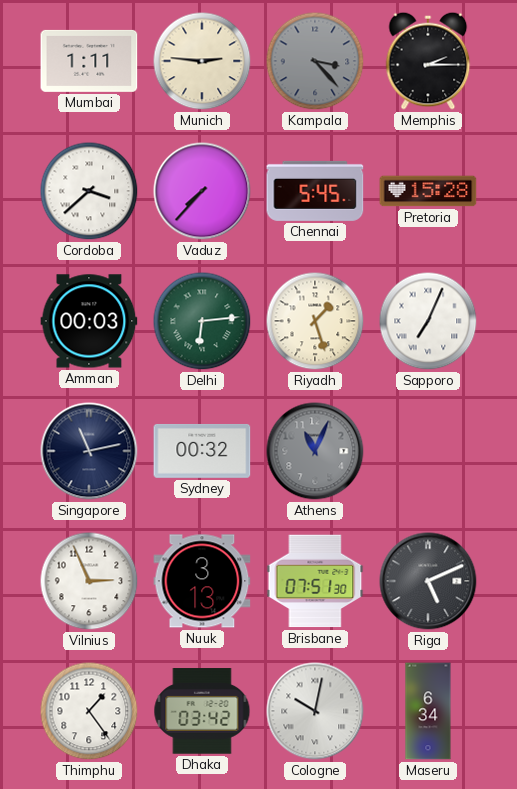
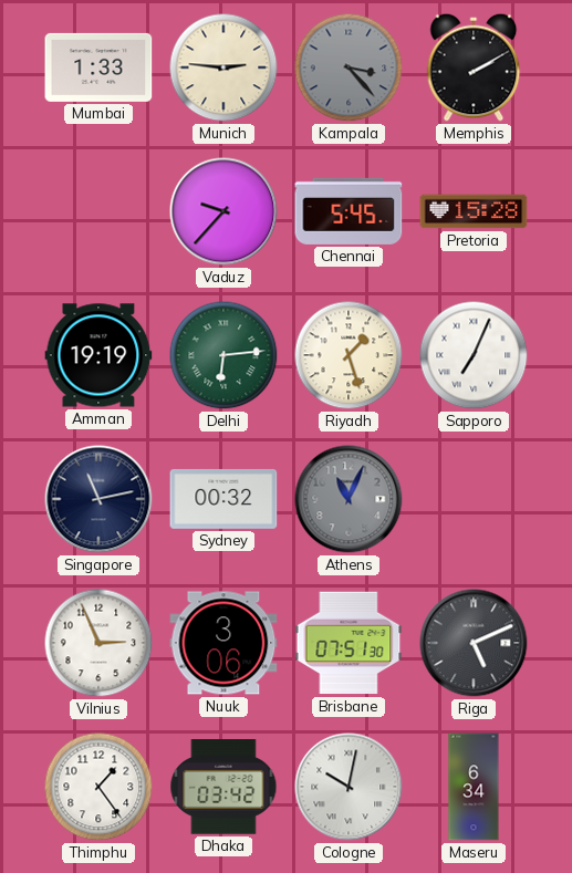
Mumbai: 1:11 -> 1:33 (98, 67)
Memphis: 2:15 -> 2:10 (474, 67)
Cordoba: 3:38 -> none (89, 191)
Vaduz: 7:37 -> 9:37 (223, 211)
Amman: 00:03 -> 19:19 (98, 355)
Nuuk: 3:13 -> 3:06 (223, 643)
